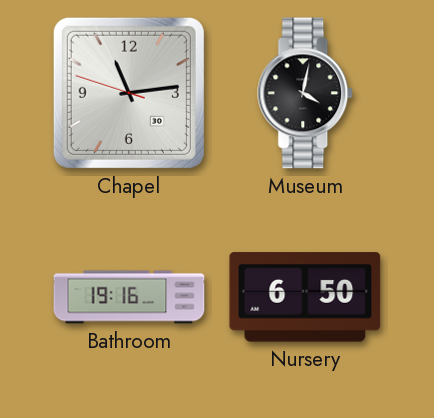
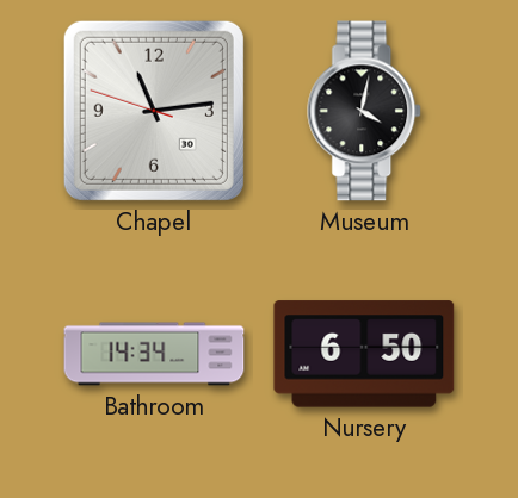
Bathroom: 19:16 -> 14:34 (154, 354)
